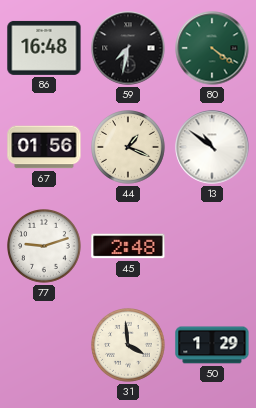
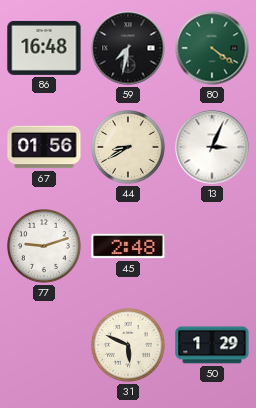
44: 1:19 -> 8:40 (129, 148)
13: 10:51 -> 3:04 (212, 147)
31: 3:59 -> 5:49 (129, 346)
